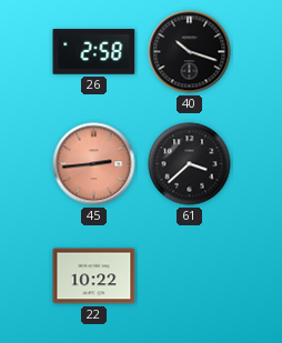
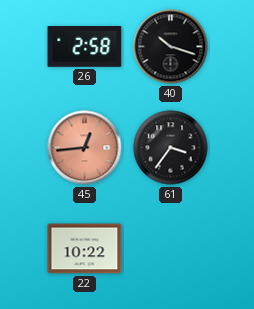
45: 2:44 -> 12:44 (85, 148)
61: 3:38 -> 3:36 (171, 148)
